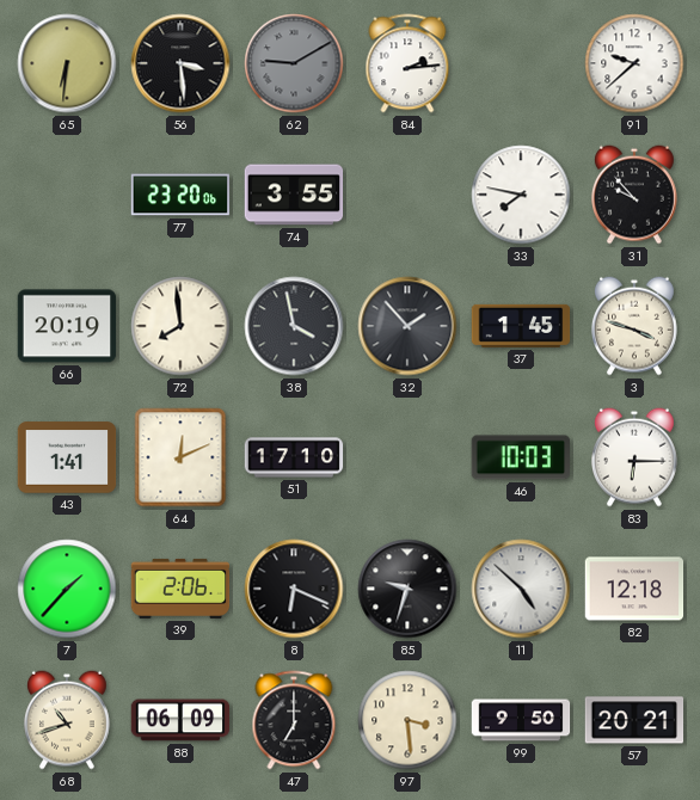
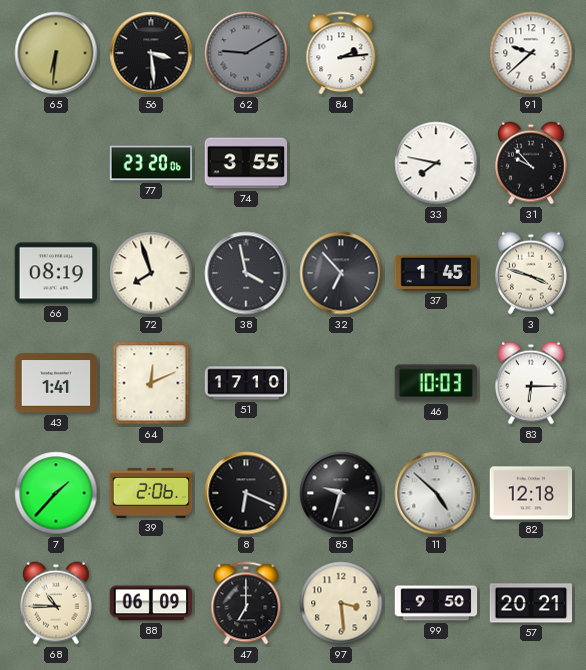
66: 20:19 -> 08:19 (56, 273)
72: 7:59 -> 7:57 (151, 273)
32: 1:53 -> 6:53 (341, 273)
68: 10:42 -> 10:45 (56, 603)
